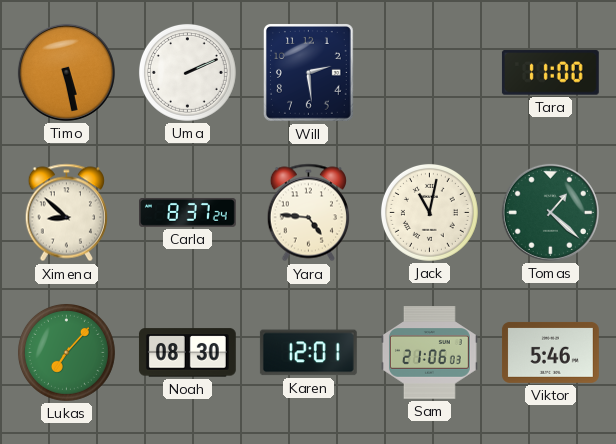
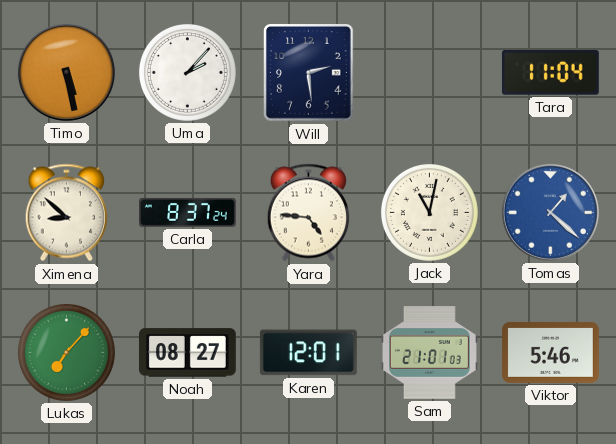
Uma: 2:11 -> 2:07 (187, 72)
Tara: 11:00 -> 11:04 (550, 73)
Tomas dial: green -> blue (550, 212)
Noah: 08:30 -> 08:27 (187, 353)
Sam: 21:06 -> 21:01 (429, 353)
